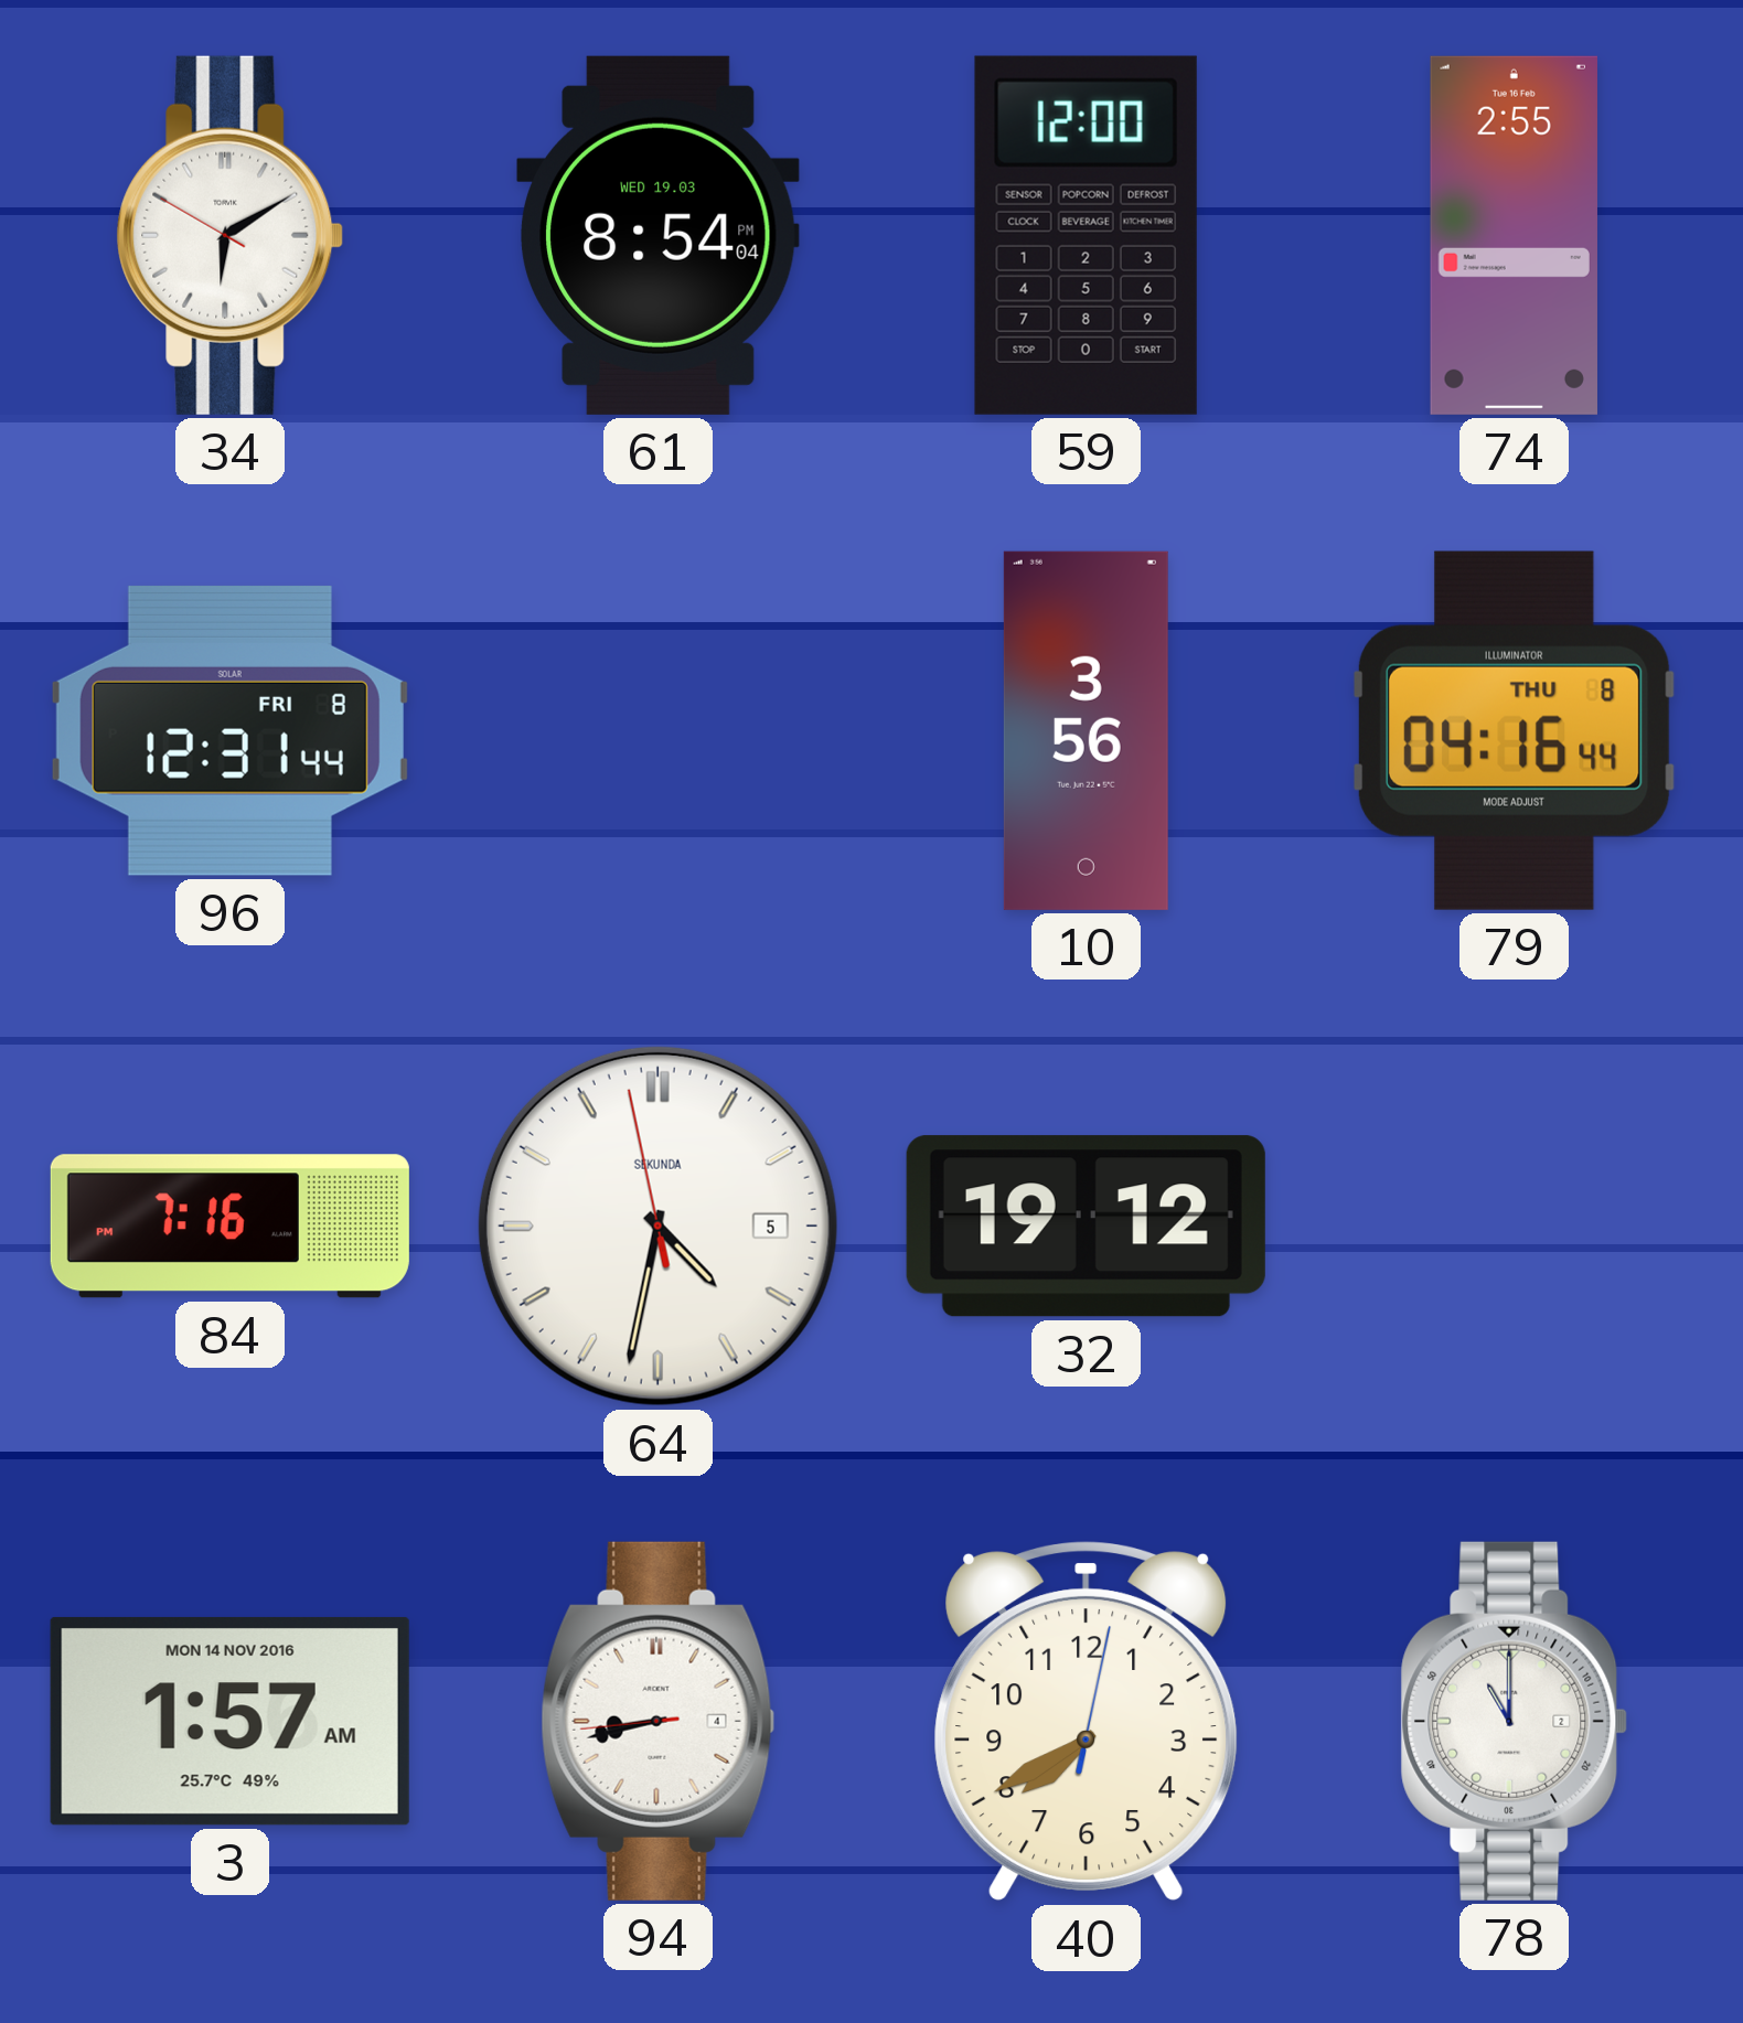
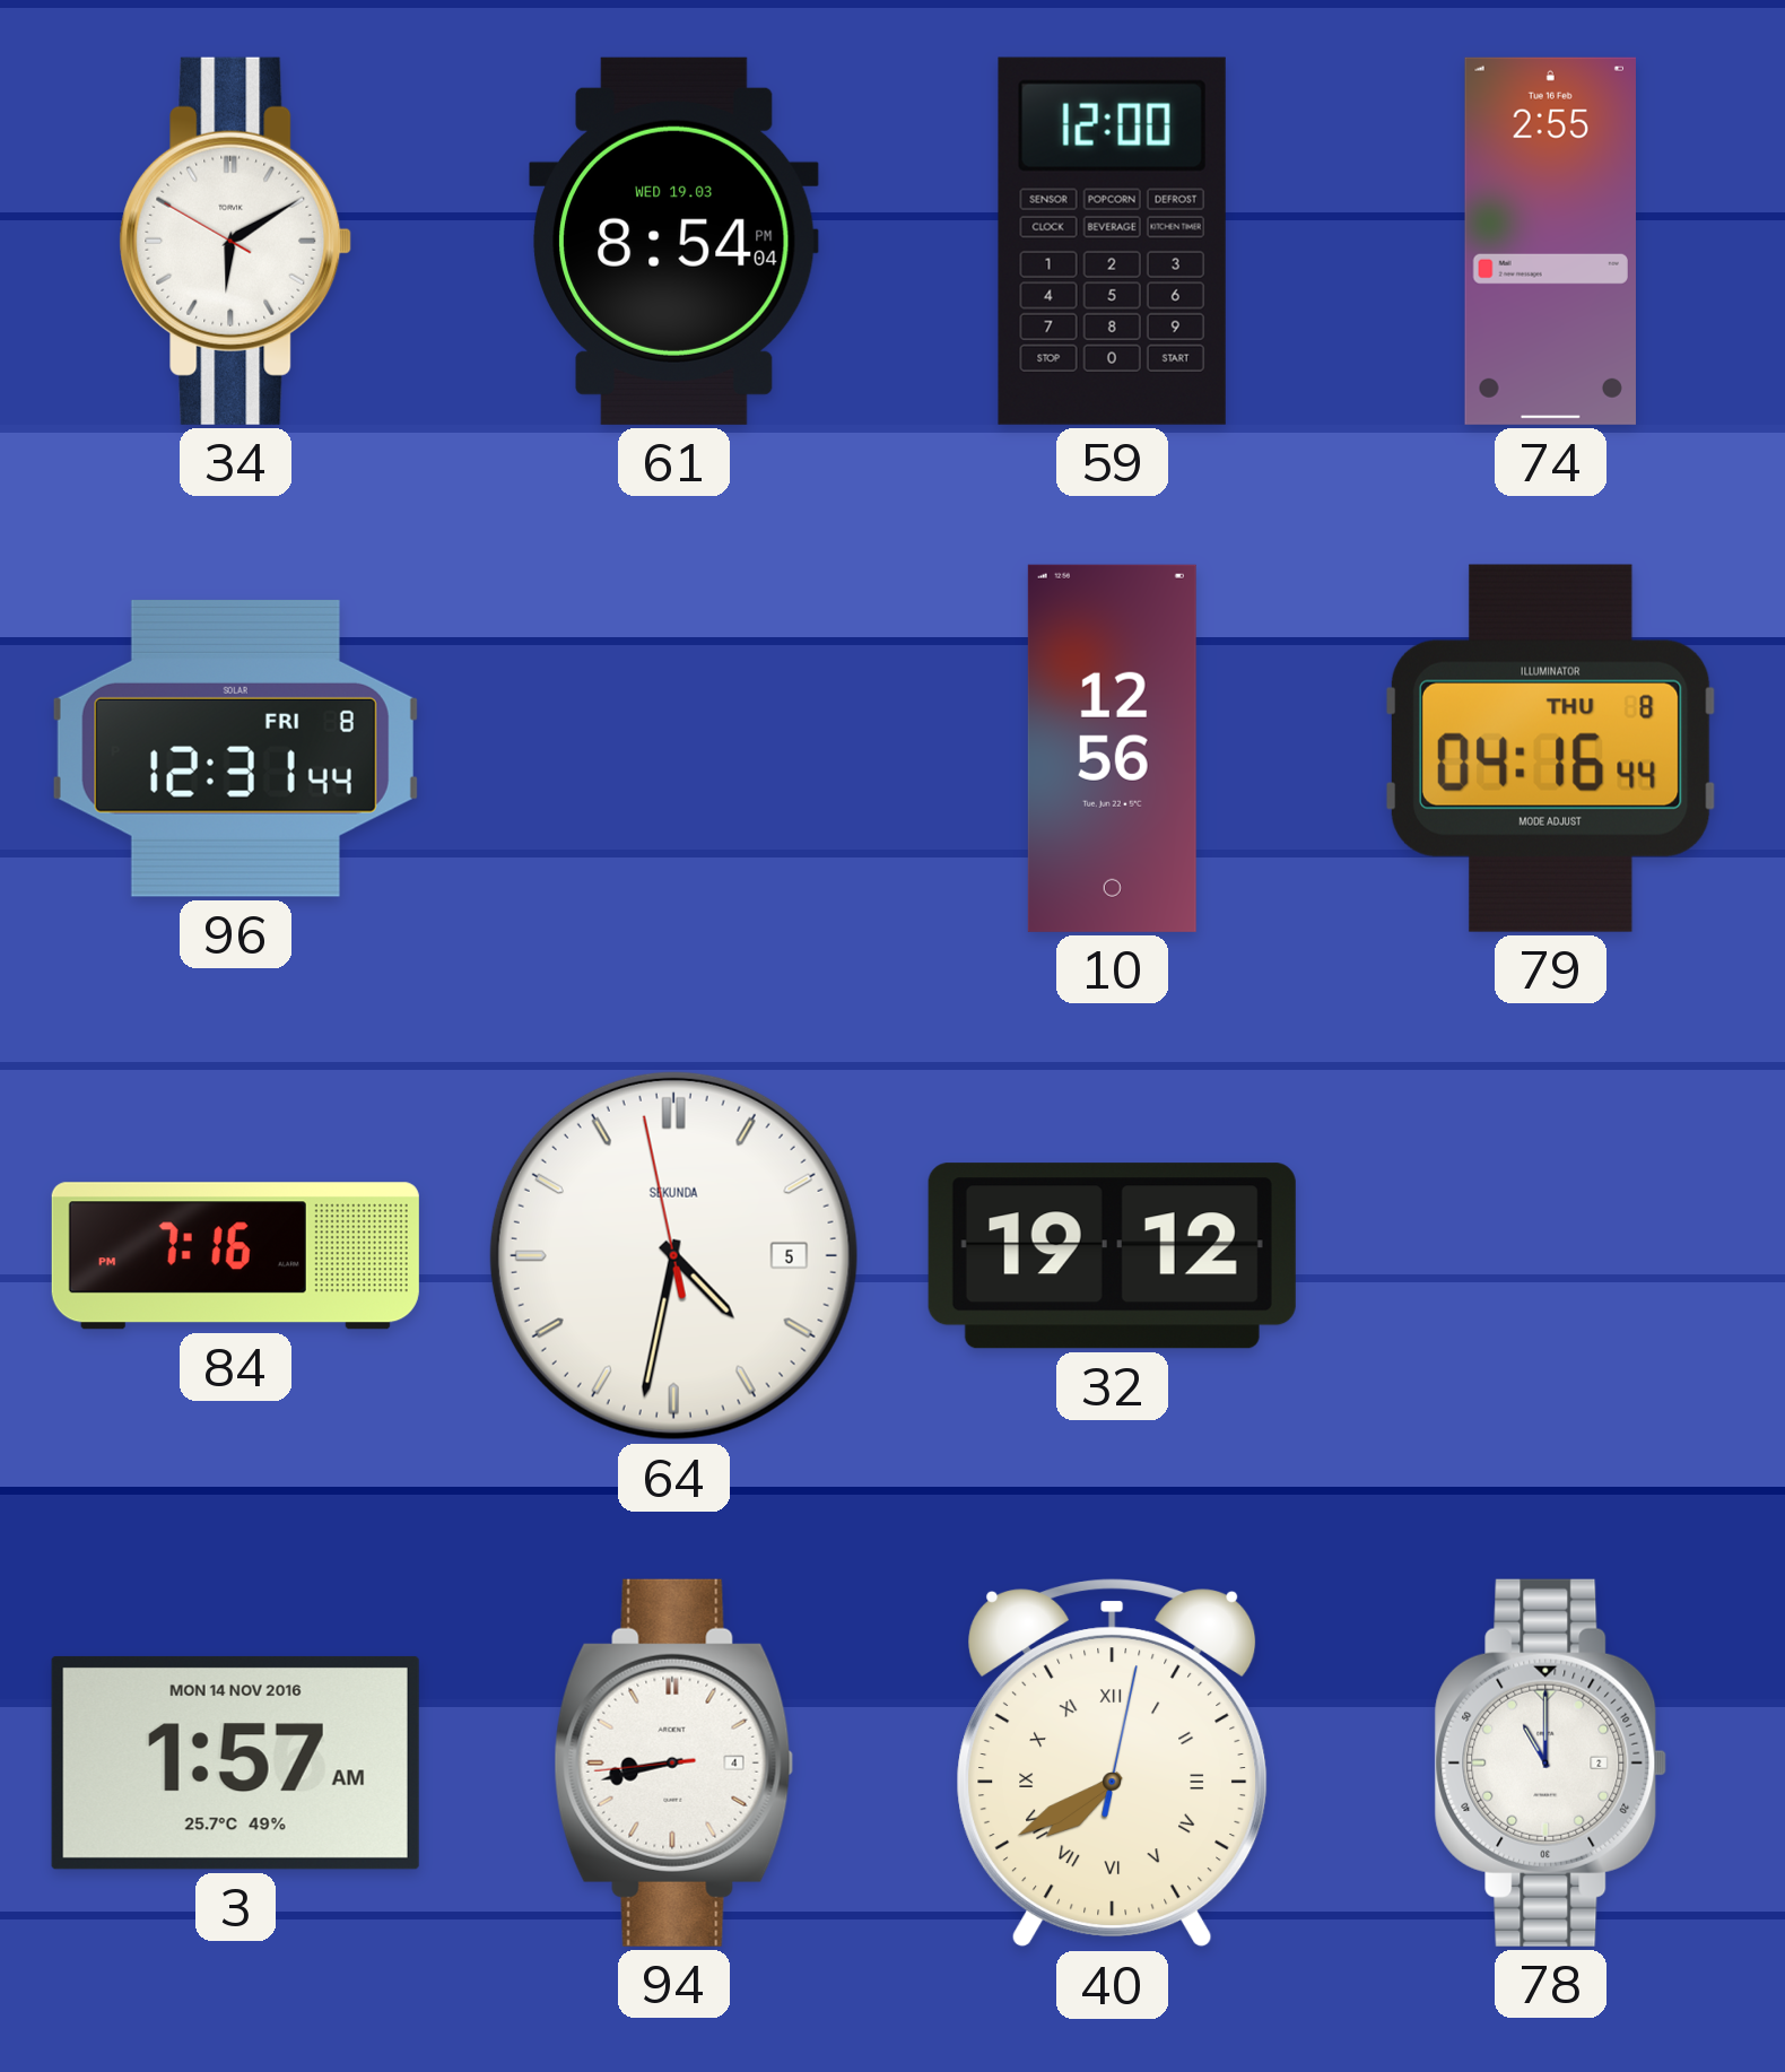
10: 3:56 -> 12:56 (1112, 748)
40 numerals: Arabic -> Roman (1113, 1764)
